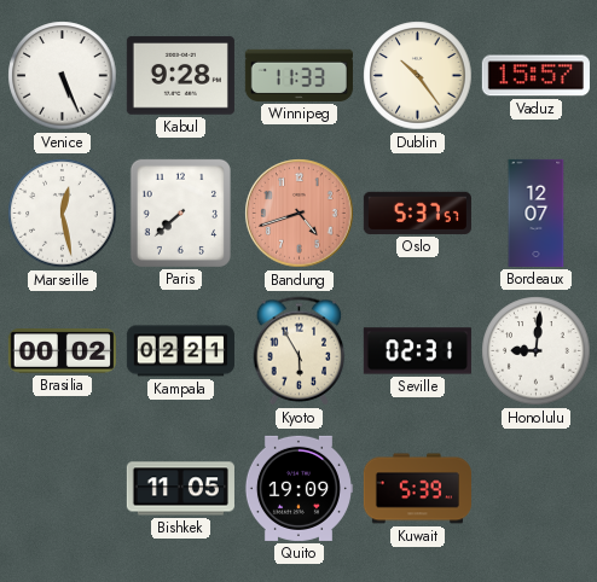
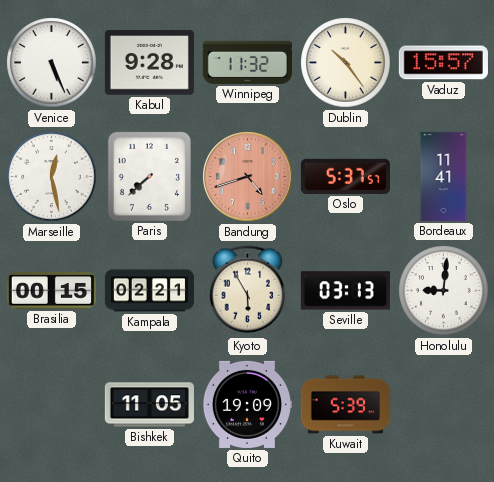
Winnipeg: 11:33 -> 11:32 (247, 62)
Bordeaux: 12:07 -> 11:41 (444, 176)
Brasilia: 00:02 -> 00:15 (51, 291)
Seville: 02:31 -> 03:13 (345, 291)
